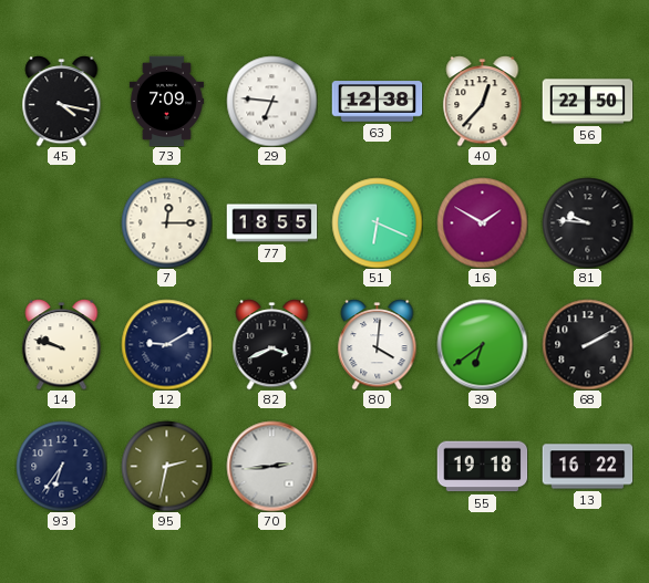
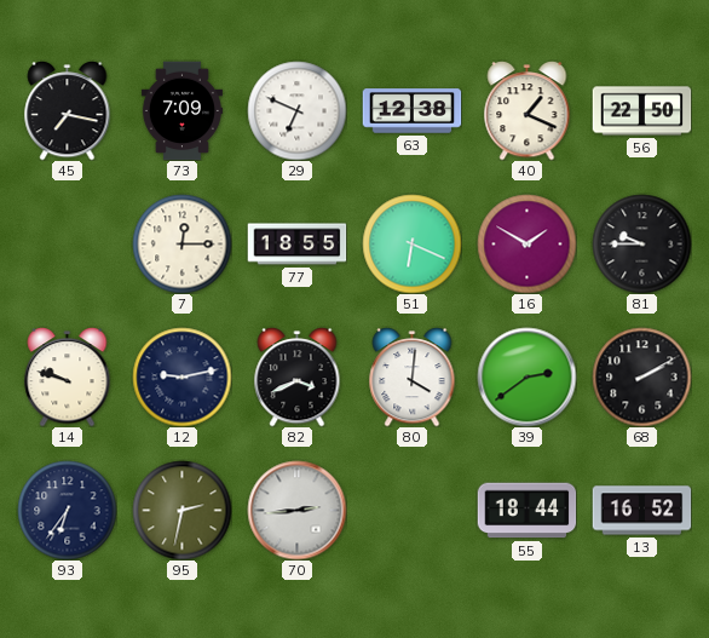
45: 4:17 -> 7:17 (68, 111)
29: 6:46 -> 6:49 (296, 110)
40: 12:37 -> 1:19 (528, 111)
81: 9:46 -> 9:45 (641, 243)
12: 9:10 -> 9:13 (181, 377)
39: 6:39 -> 2:39 (526, 377)
55: 19:18 -> 18:44 (526, 511)
13: 16:22 -> 16:52 (641, 511)
